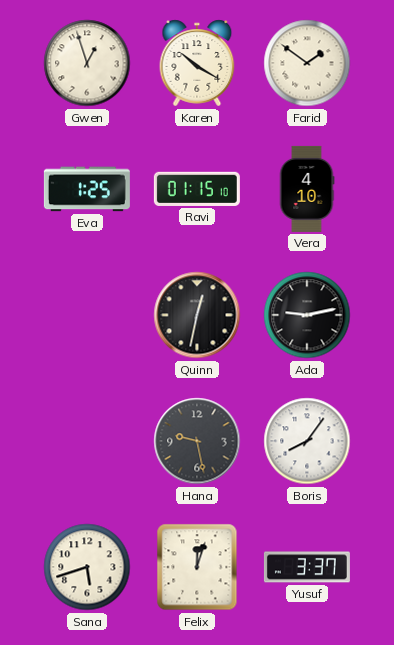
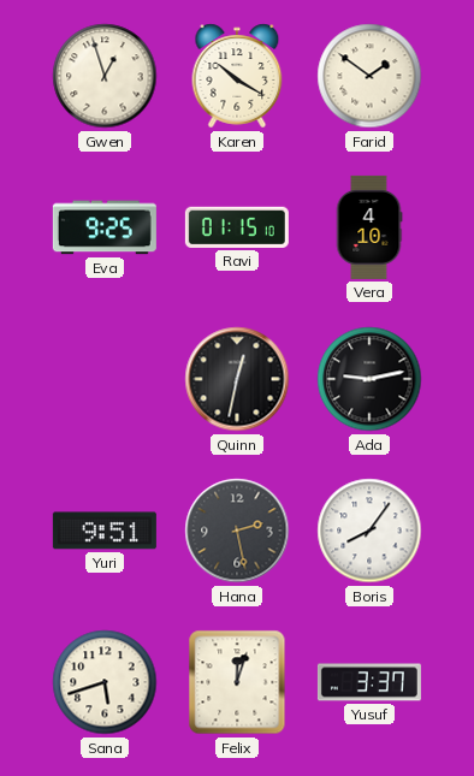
Eva: 1:25 -> 9:25 (105, 227)
Yuri: none -> 9:51 (105, 531)
Hana: 9:28 -> 2:28 (237, 531)
